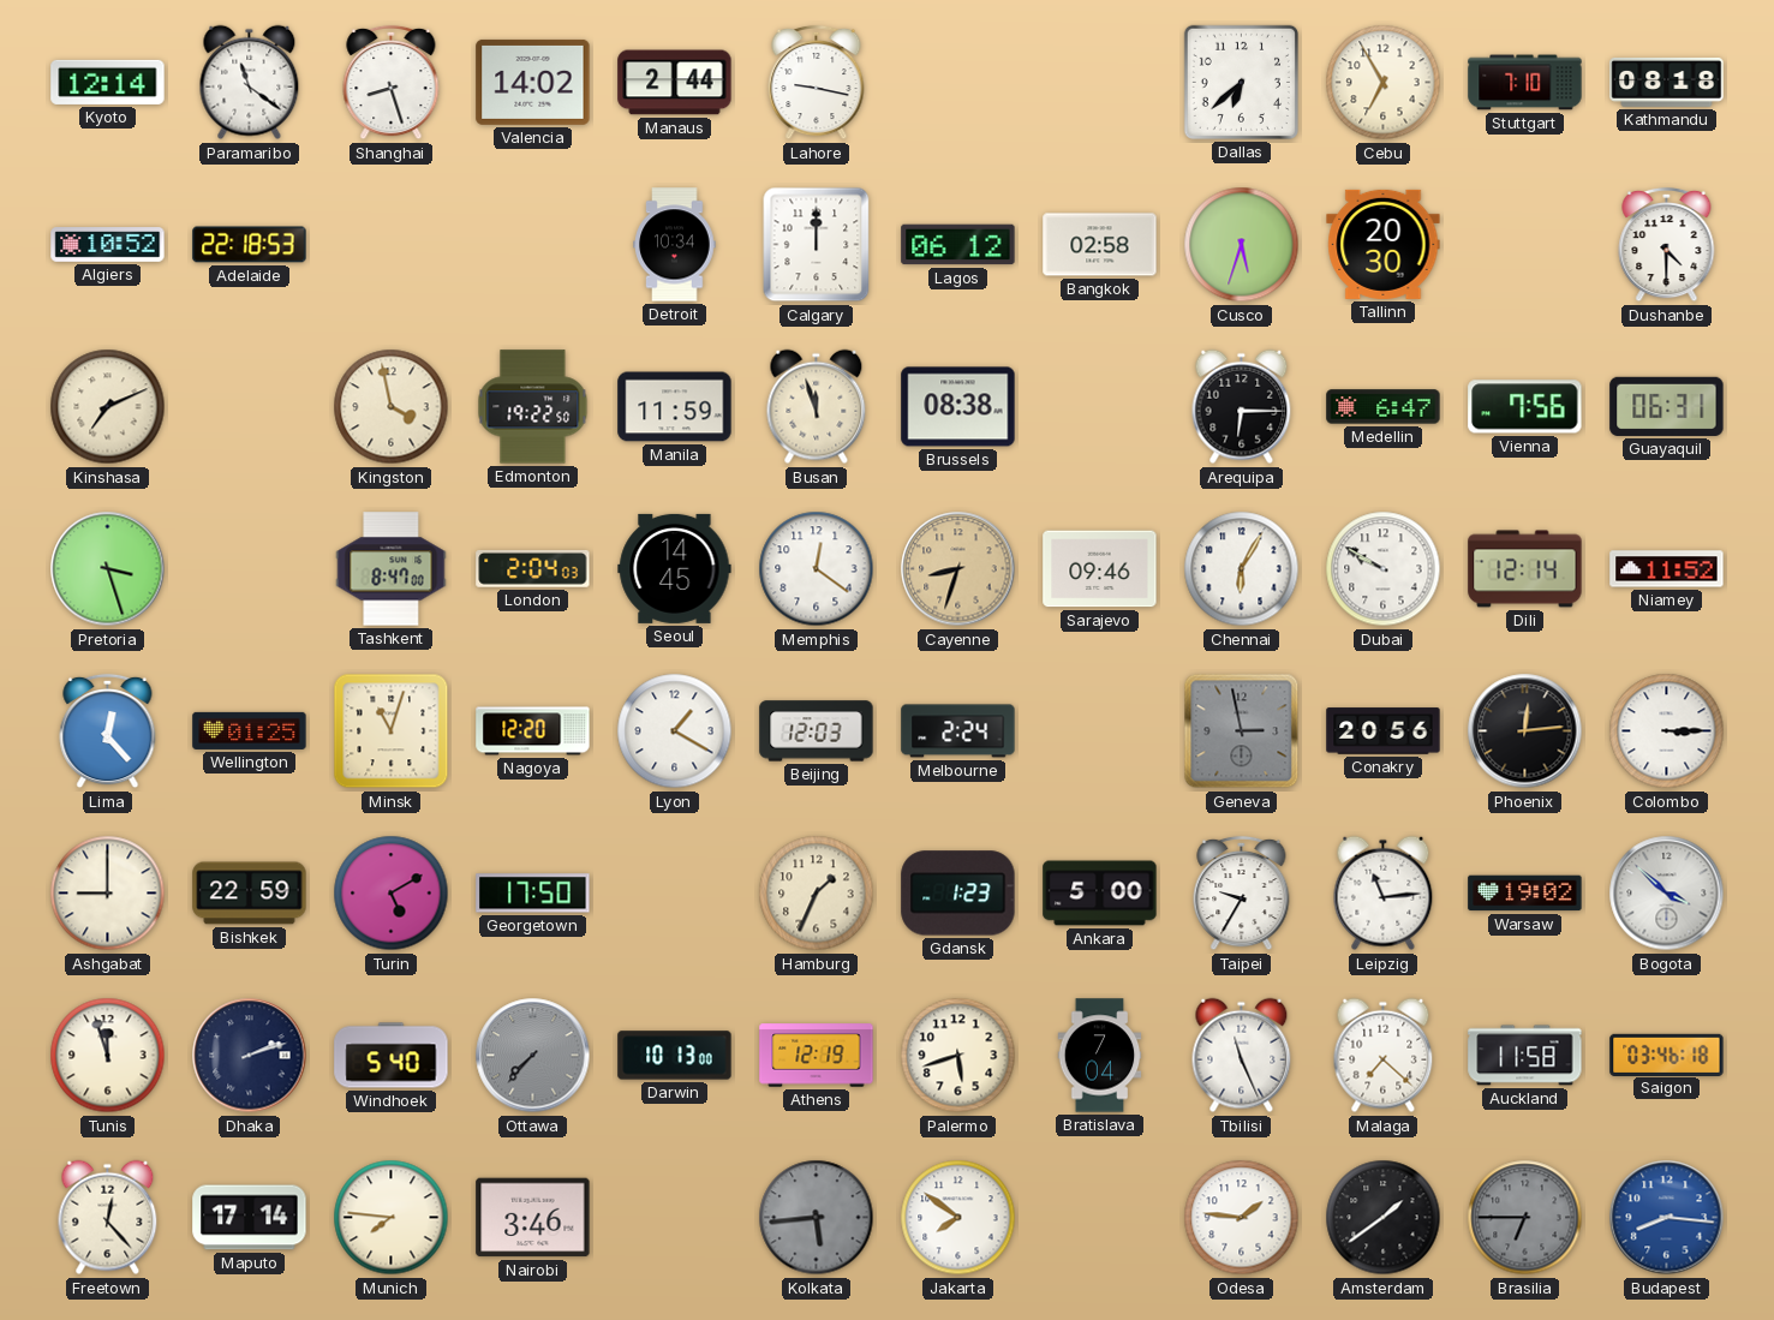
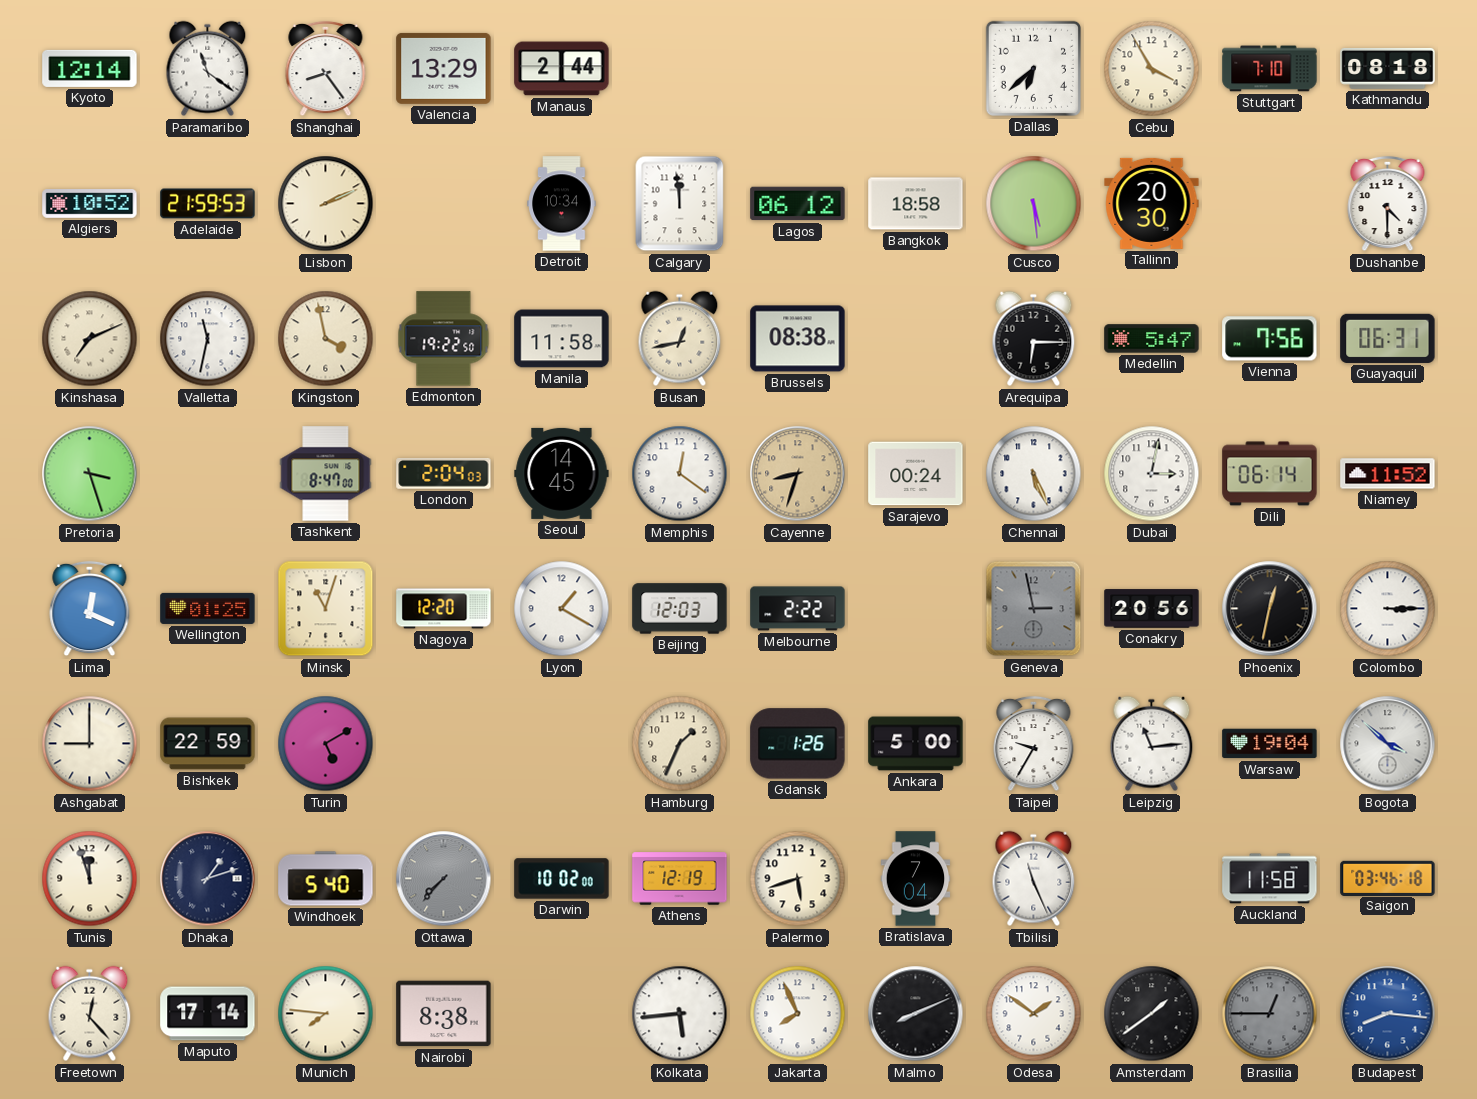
Shanghai: 8:27 -> 8:24 (326, 69)
Valencia: 14:02 -> 13:29 (444, 68)
Lahore: 9:17 -> none (817, 83)
Cebu: 6:55 -> 3:55 (1152, 69)
Adelaide: 22:18 -> 21:59 (208, 204)
Lisbon: none -> 2:11 (326, 204)
Calgary: 12:00 -> 11:59 (680, 204)
Bangkok: 02:58 -> 18:58 (916, 204)
Cusco: 5:33 -> 5:29 (1034, 204)
Valletta: none -> 11:32 (208, 339)
Manila: 11:59 -> 11:58 (562, 339)
Busan: 11:57 -> 12:43 (680, 339)
Medellin: 6:47 -> 5:47 (1152, 339)
Sarajevo: 09:46 -> 00:24 (916, 474)
Chennai: 6:05 -> 5:26 (1034, 474)
Dubai: 9:50 -> 3:02 (1152, 474)
Dili: 12:14 -> 06:14 (1270, 474)
Lima: 12:23 -> 12:19 (90, 609)
Melbourne: 2:24 -> 2:22 (798, 609)
Phoenix: 12:14 -> 12:32 (1270, 609)
Georgetown: 17:50 -> none (533, 894)
Gdansk: 1:23 -> 1:26 (798, 744)
Warsaw: 19:02 -> 19:04 (1270, 744)
Dhaka: 2:12 -> 1:12 (208, 879)
Darwin: 10:13 -> 10:02 (562, 879)
Malaga: 7:22 -> none (1384, 1056)
Nairobi: 3:46 -> 8:38 (444, 1014)
Kolkata dial: grey -> white (680, 1014)
Jakarta: 7:51 -> 7:56 (798, 1014)
Malmo: none -> 8:11 (916, 1014)
Odesa: 1:46 -> 1:51 (1034, 1014)
Brasilia: 6:45 -> 12:45 (1270, 1014)
